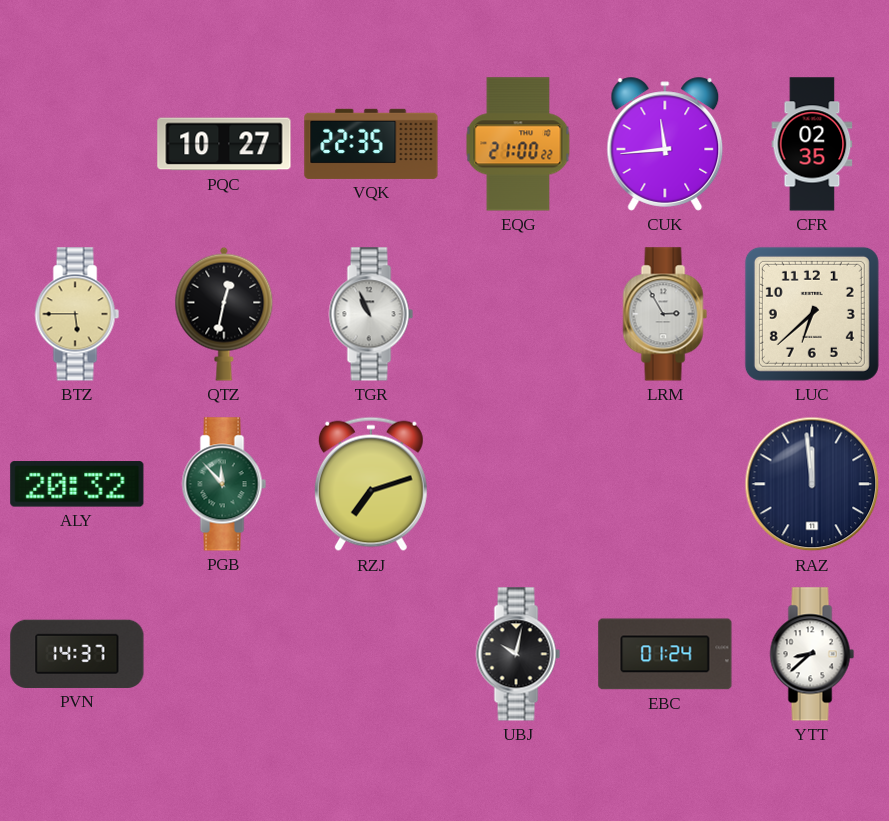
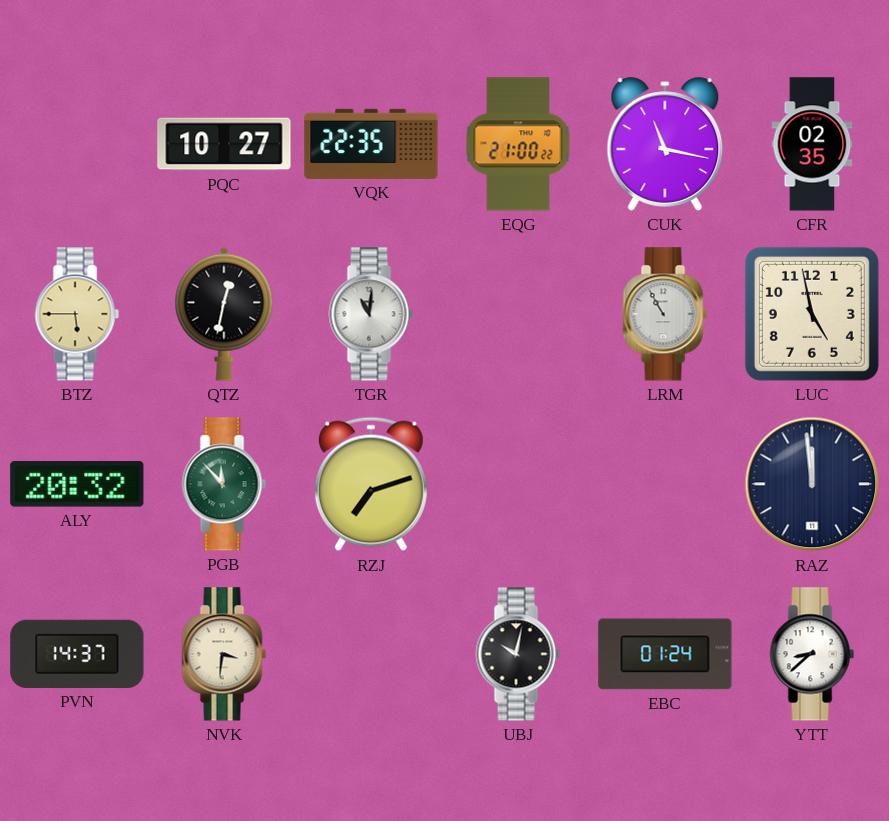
CUK: 11:44 -> 11:17 (665, 144)
TGR: 10:56 -> 11:01 (371, 314)
LRM: 2:55 -> 10:55 (665, 314)
LUC: 6:38 -> 4:58 (812, 314)
NVK: none -> 3:31 (224, 654)
